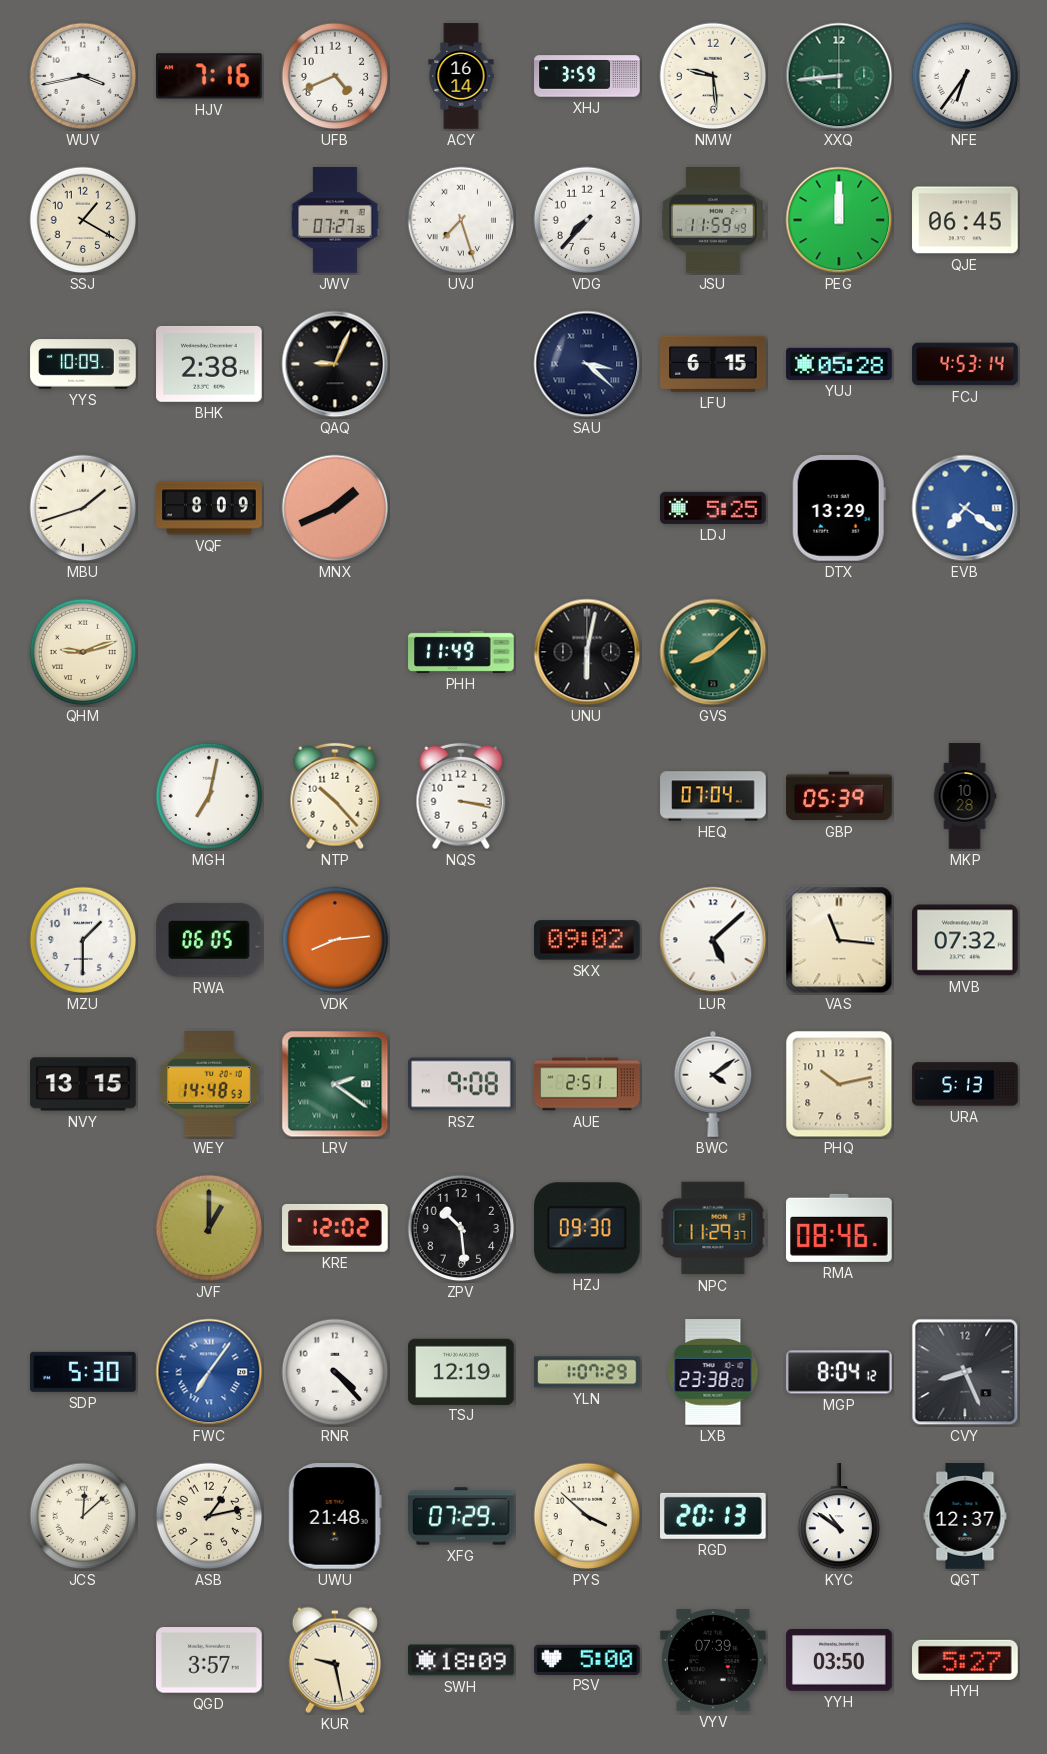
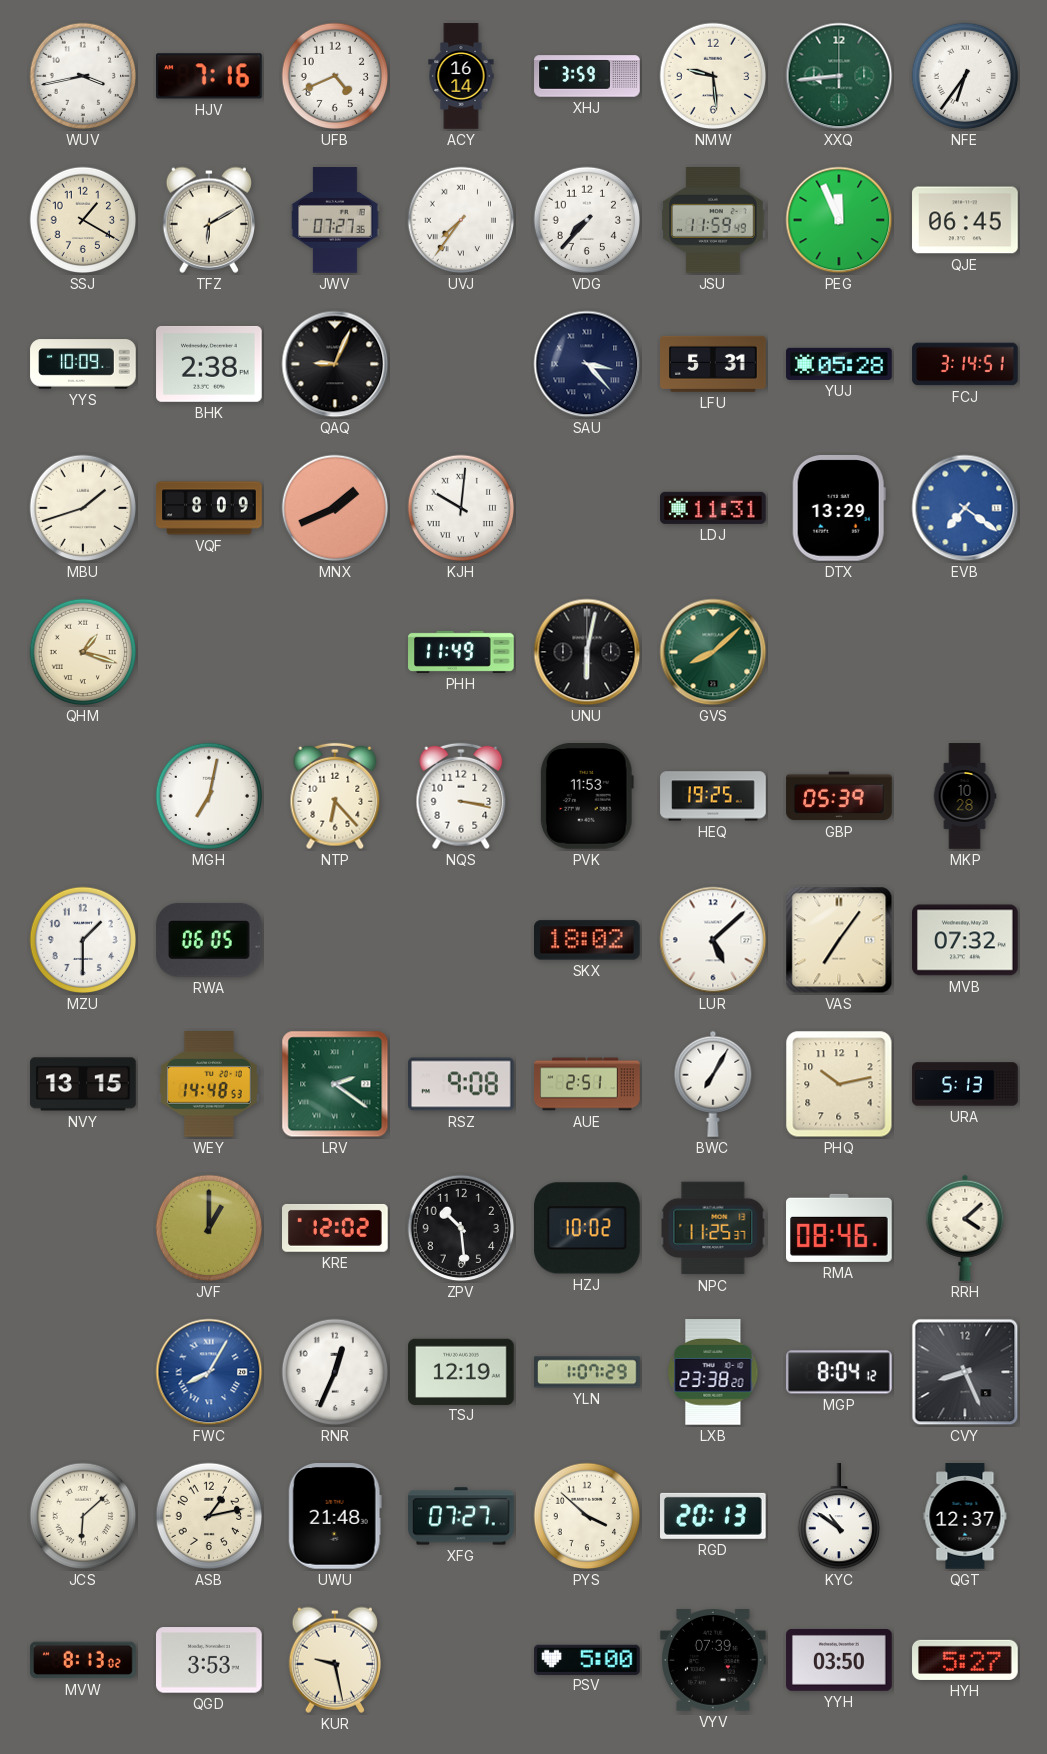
TFZ: none -> 6:10 (208, 220)
UVJ: 7:27 -> 7:36 (461, 220)
PEG: 12:00 -> 11:56 (839, 220)
SAU: 3:22 -> 3:23 (587, 364)
LFU: 6:15 -> 5:31 (713, 364)
FCJ: 4:53 -> 3:14 (965, 364)
KJH: none -> 10:01 (461, 508)
LDJ: 5:25 -> 11:31 (714, 508)
QHM: 9:12 -> 1:18 (83, 652)
NTP: 10:23 -> 6:23 (335, 796)
PVK: none -> 11:53 (587, 796)
HEQ: 07:04 -> 19:25 (713, 796)
VDK: 8:14 -> none (335, 940)
SKX: 09:02 -> 18:02 (588, 940)
VAS: 11:16 -> 7:06 (839, 940)
BWC: 4:09 -> 7:05 (713, 1084)
HZJ: 09:30 -> 10:02 (588, 1228)
NPC: 11:29 -> 11:25 (713, 1228)
RRH: none -> 4:08 (965, 1228)
SDP: 5:30 -> none (84, 1372)
FWC: 7:06 -> 8:05 (209, 1372)
RNR: 4:23 -> 12:34 (335, 1372)
JCS: 12:08 -> 6:08 (83, 1516)
XFG: 07:29 -> 07:27 (461, 1516)
MVW: none -> 8:13 (83, 1660)
QGD: 3:57 -> 3:53 (209, 1660)
SWH: 18:09 -> none (461, 1660)
